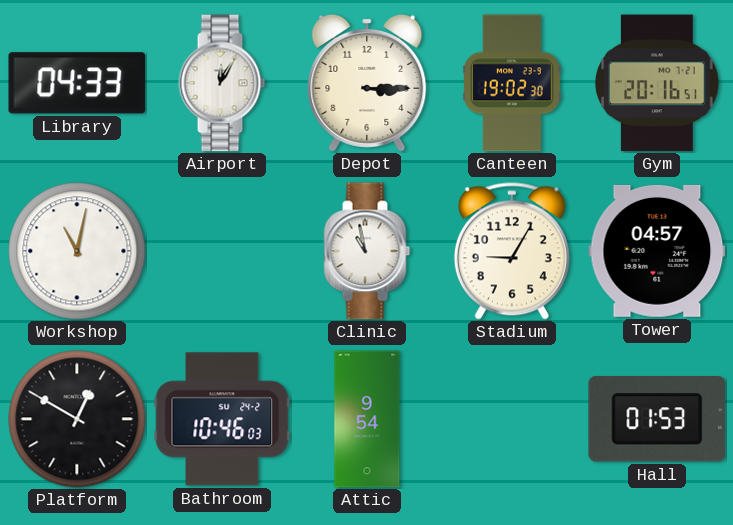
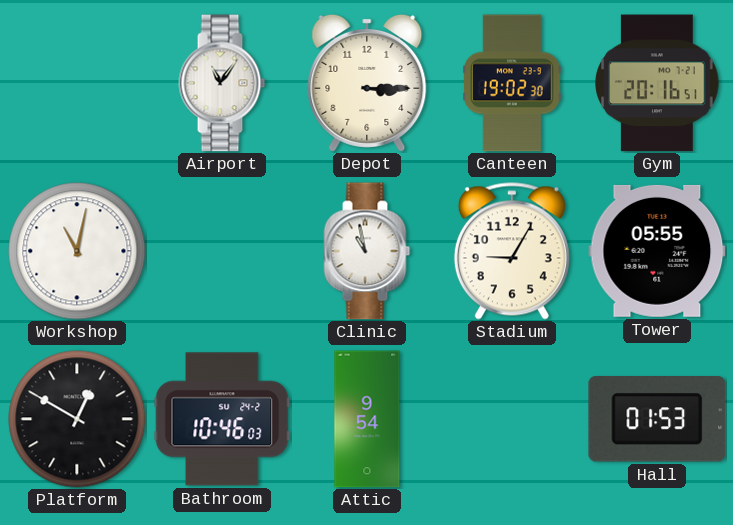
Library: 04:33 -> none (77, 83)
Airport: 12:05 -> 11:06 (222, 83)
Tower: 04:57 -> 05:55 (657, 251)
